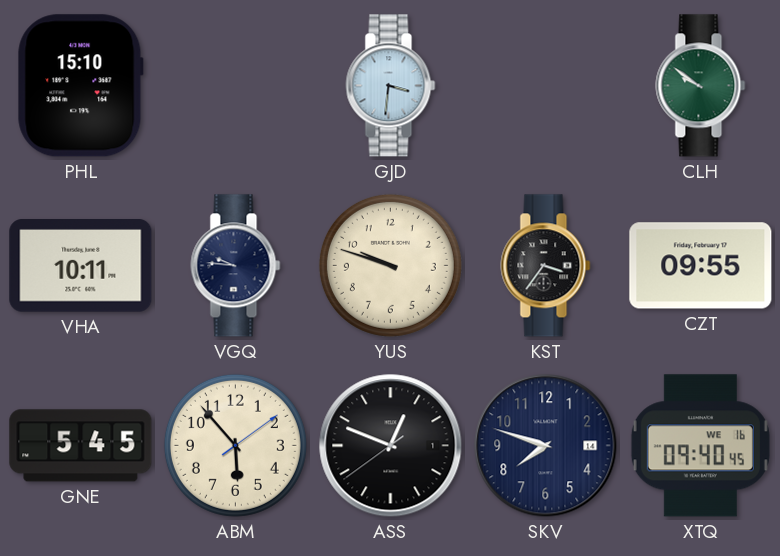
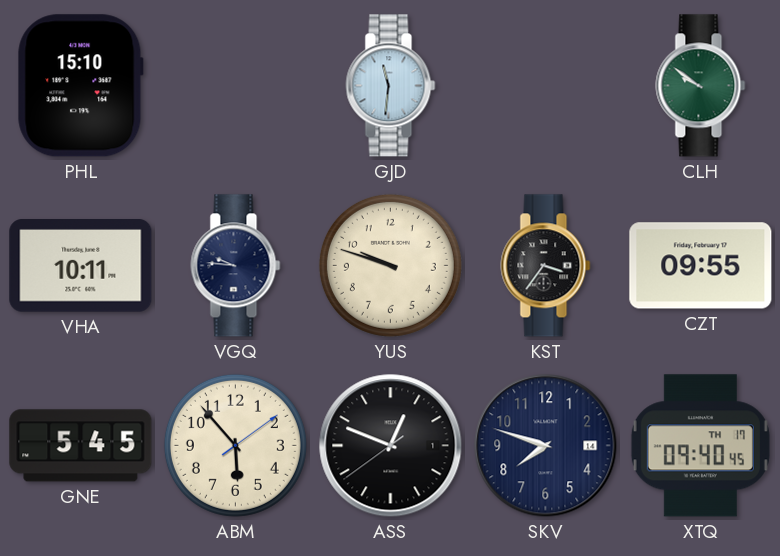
GJD: 3:31 -> 11:31 (391, 86)
XTQ date: WE 16 -> TH 17 (700, 446)
